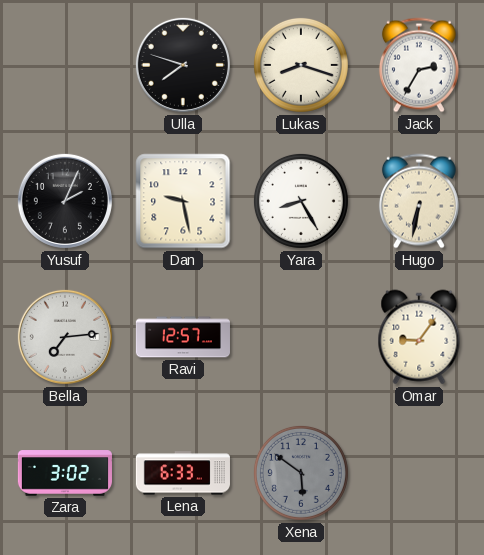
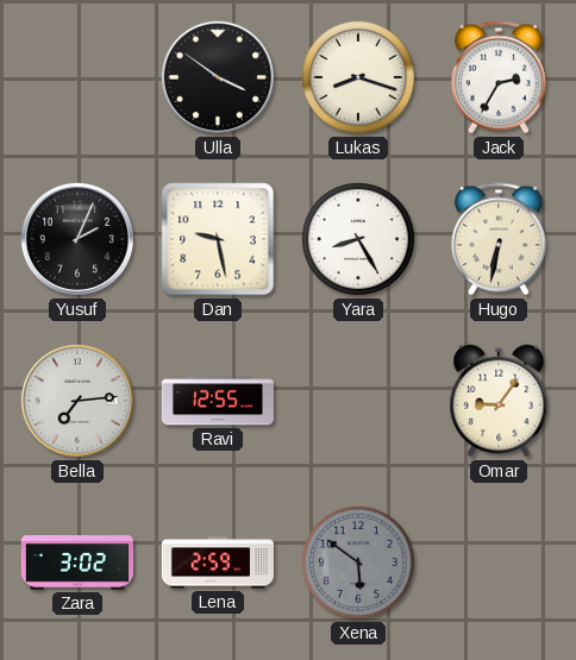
Ulla: 7:48 -> 3:51 (218, 77)
Ravi: 12:57 -> 12:55 (218, 401)
Lena: 6:33 -> 2:59 (218, 562)
